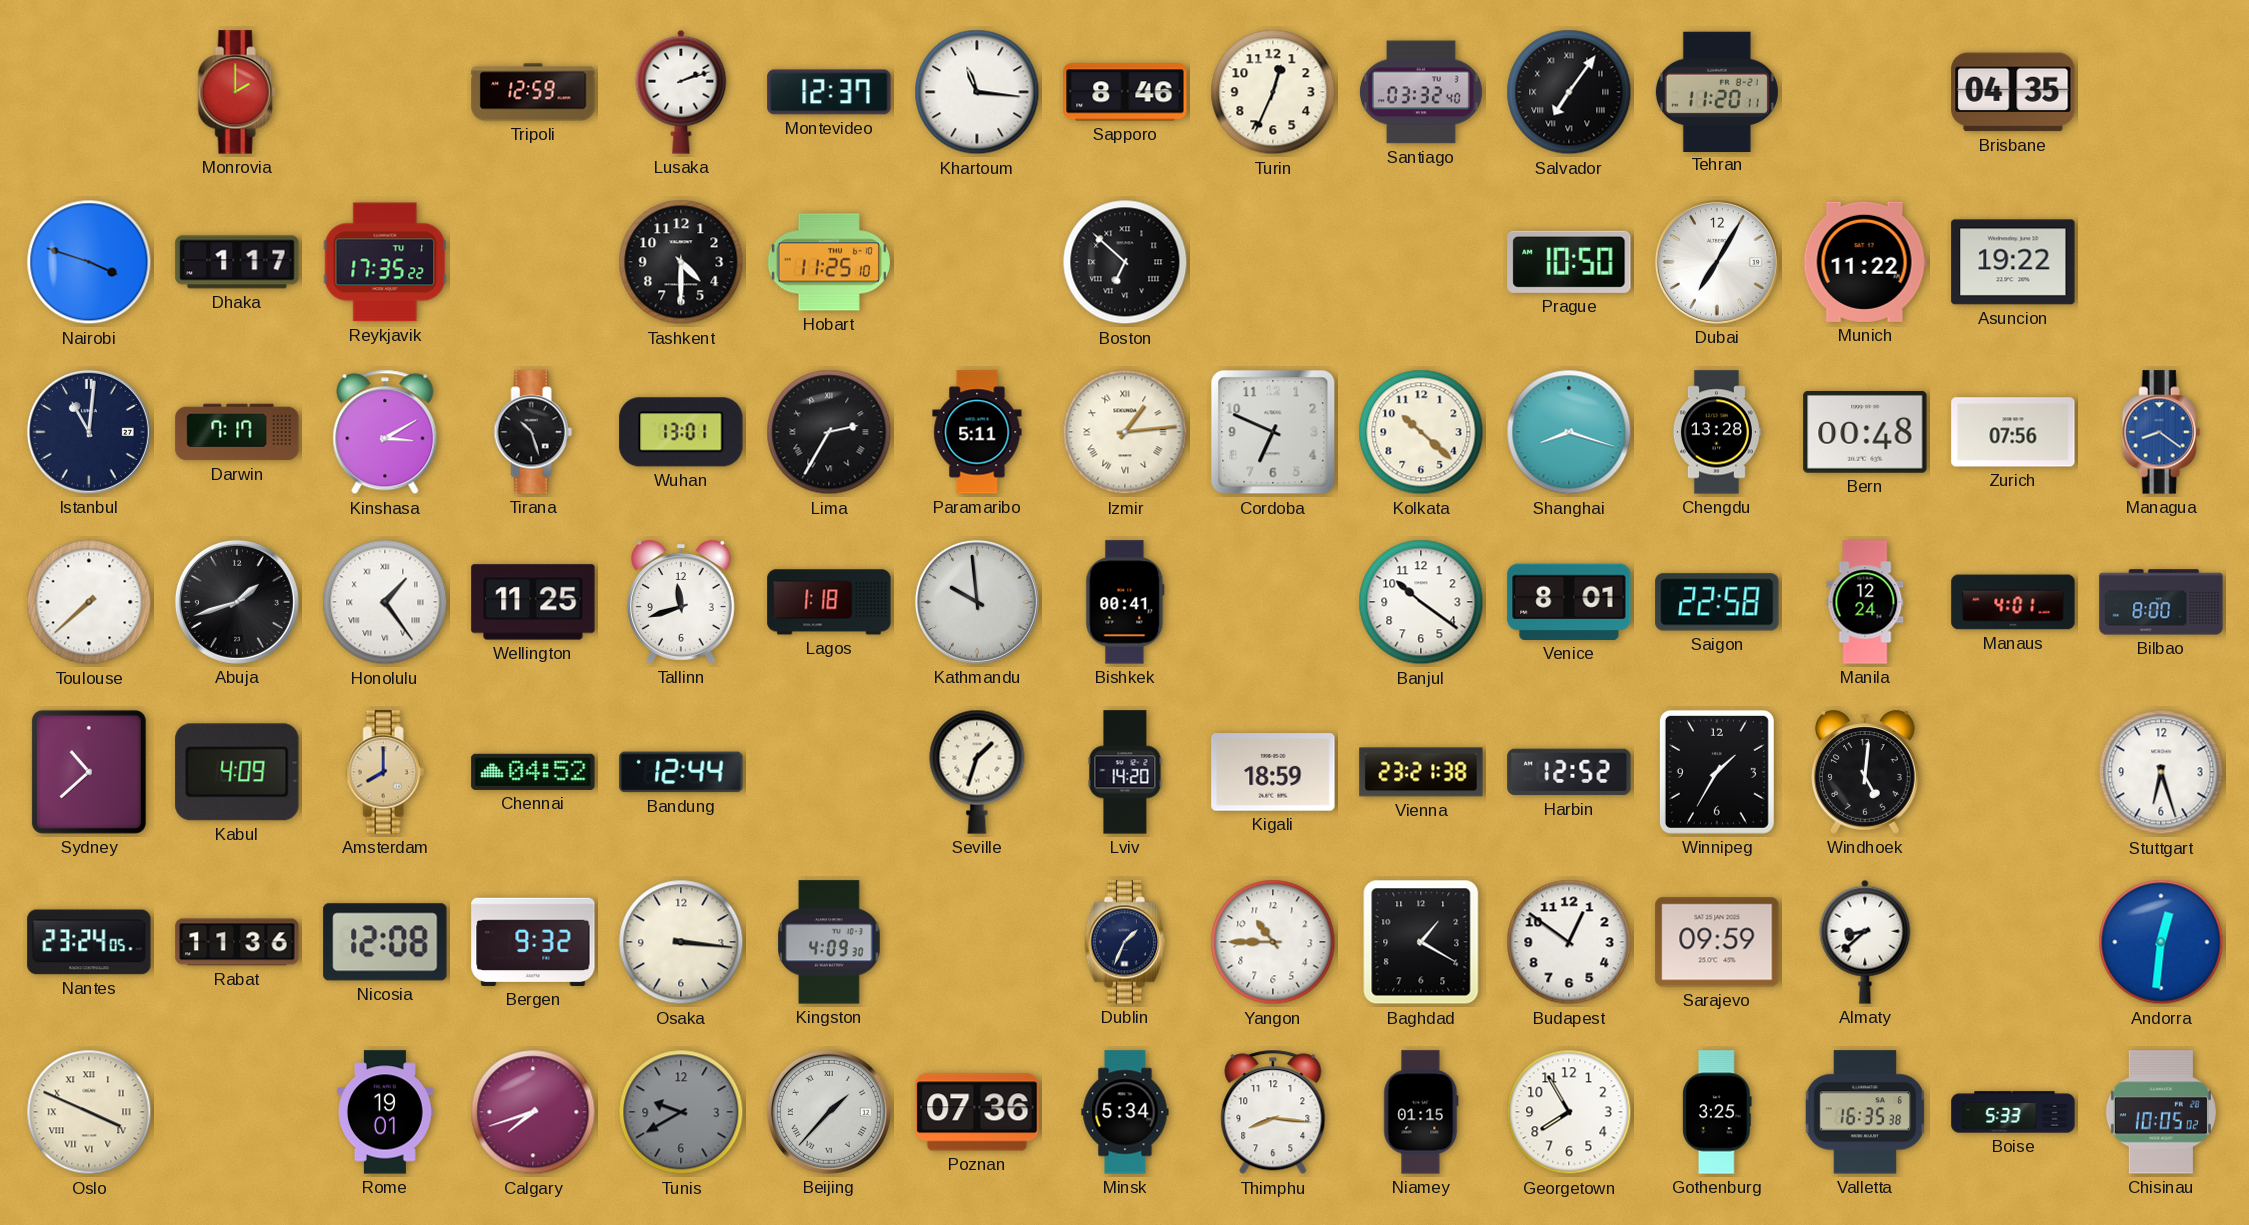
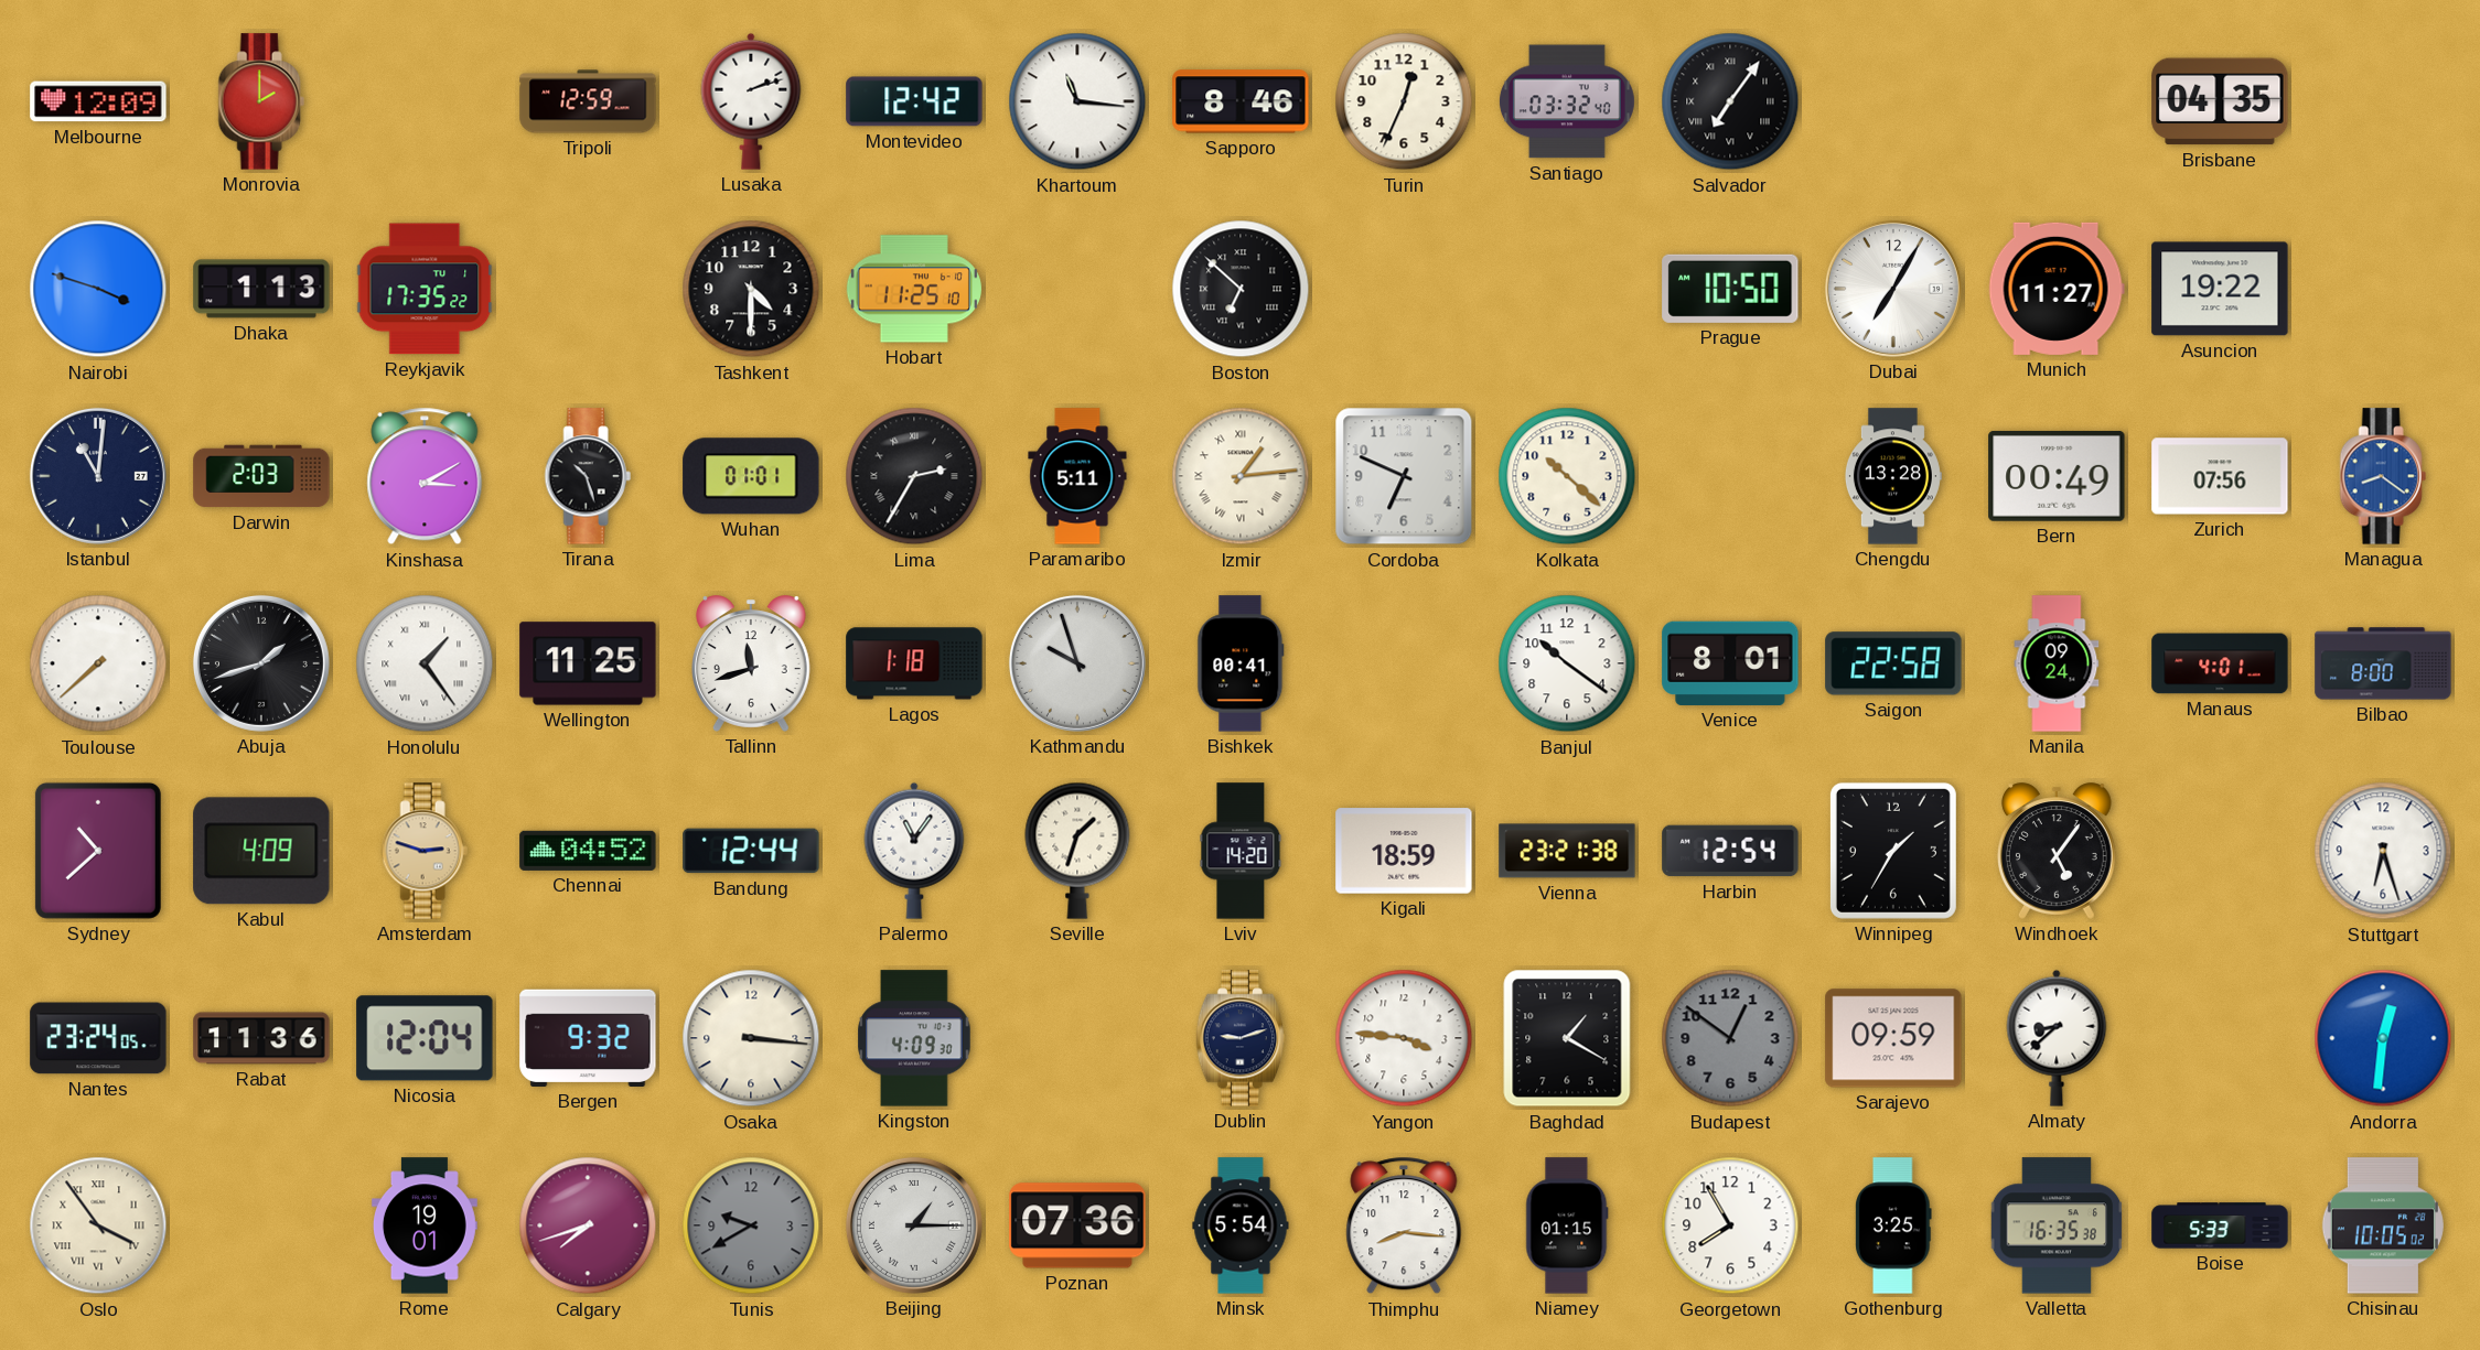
Melbourne: none -> 12:09 (98, 101)
Montevideo: 12:37 -> 12:42 (914, 101)
Tehran: 11:20 -> none (1717, 91)
Dhaka: 1:17 -> 1:13 (261, 289)
Munich: 11:22 -> 11:27 (2057, 289)
Darwin: 7:17 -> 2:03 (261, 476)
Wuhan: 13:01 -> 01:01 (751, 476)
Shanghai: 8:18 -> none (1569, 432)
Bern: 00:48 -> 00:49 (2057, 476)
Kathmandu: 9:59 -> 9:57 (1077, 663)
Manila: 12:24 -> 09:24 (2057, 663)
Amsterdam: 8:00 -> 2:48 (425, 851)
Palermo: none -> 11:06 (914, 851)
Harbin: 12:52 -> 12:54 (1730, 851)
Windhoek: 5:01 -> 5:06 (2057, 851)
Nicosia: 12:08 -> 12:04 (425, 1038)
Dublin: 1:34 -> 9:12 (1241, 1038)
Yangon: 10:45 -> 3:46 (1404, 1038)
Budapest dial: white -> grey (1730, 1038)
Oslo: 3:49 -> 3:54 (98, 1225)
Beijing: 1:37 -> 1:15 (914, 1225)
Minsk: 5:34 -> 5:54 (1241, 1225)
